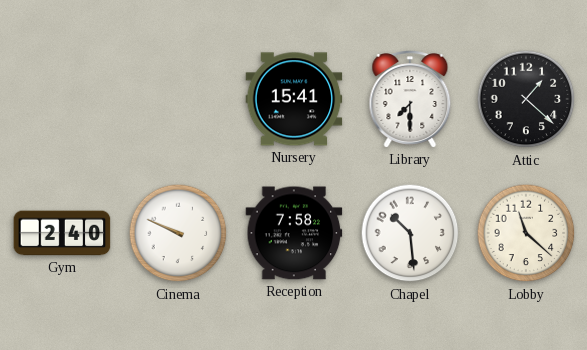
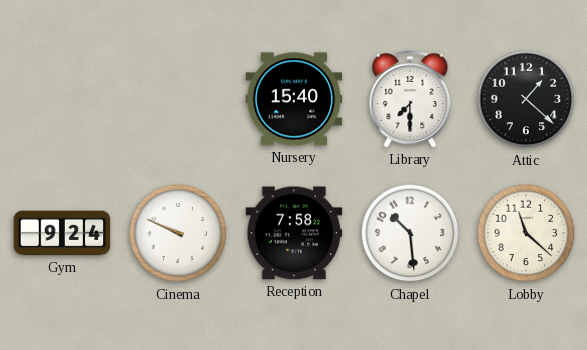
Nursery: 15:41 -> 15:40 (294, 99)
Gym: 2:40 -> 9:24 (62, 233)
